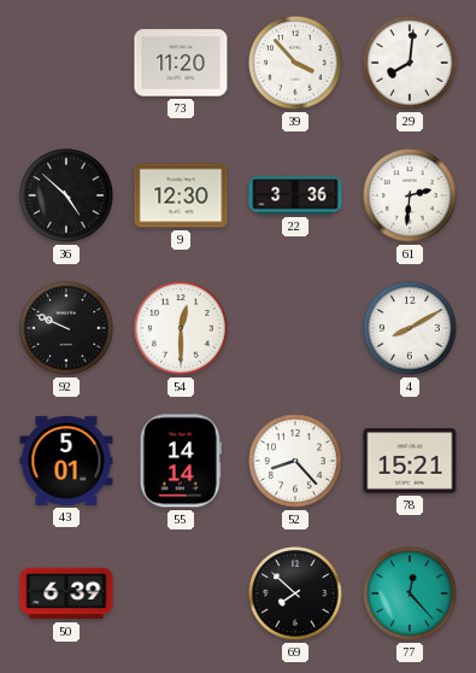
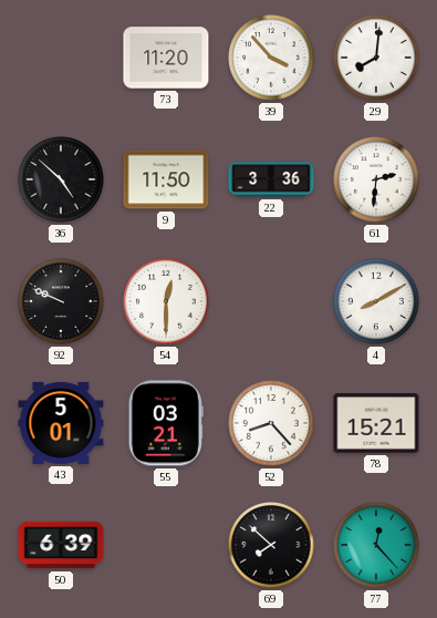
9: 12:30 -> 11:50 (166, 179)
55: 14:14 -> 03:21 (166, 423)
